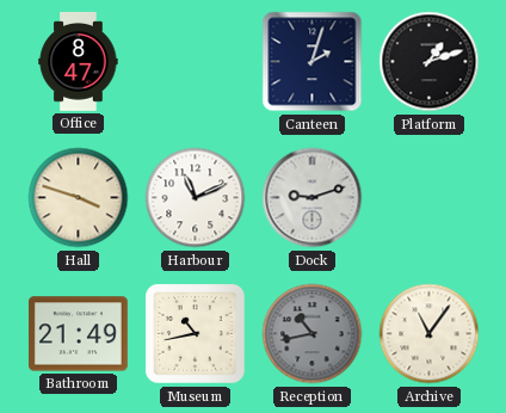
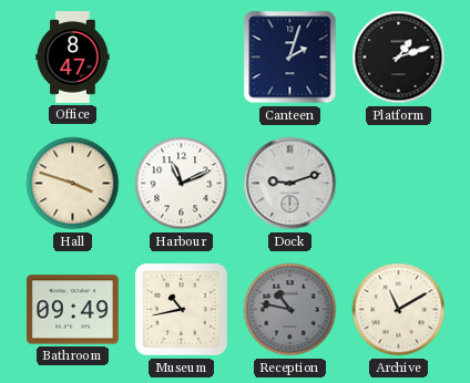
Bathroom: 21:49 -> 09:49 (72, 310)
Reception: 10:43 -> 10:47 (290, 310)
Archive: 11:06 -> 11:10 (399, 310)
